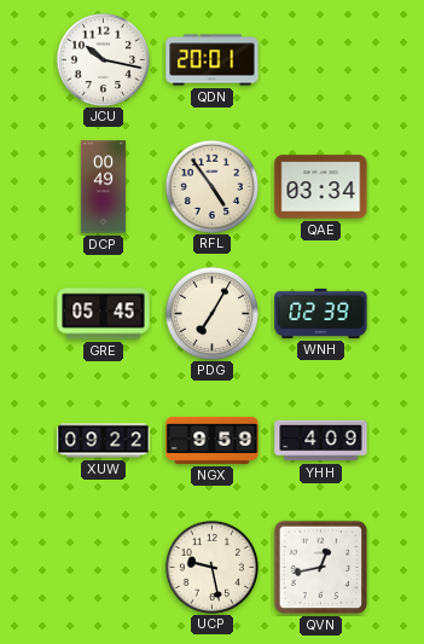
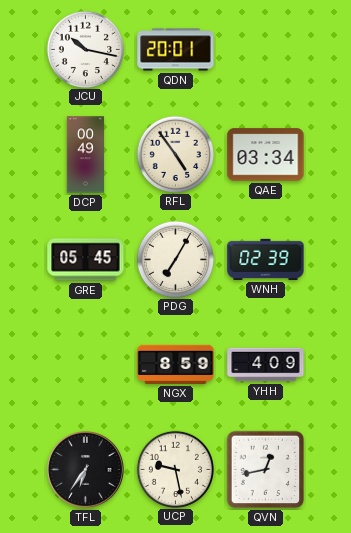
XUW: 09:22 -> none (104, 441)
NGX: 9:59 -> 8:59 (176, 364)
TFL: none -> 6:36 (85, 469)
